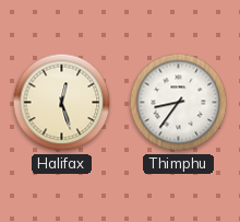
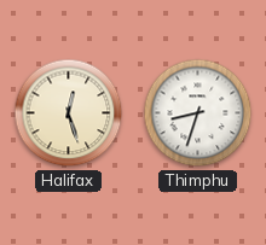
Thimphu: 8:36 -> 8:33 (198, 113)
